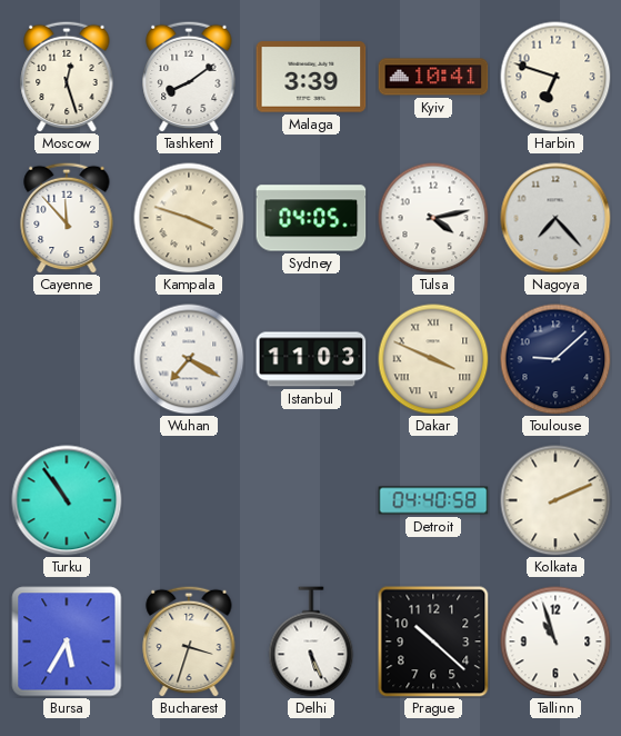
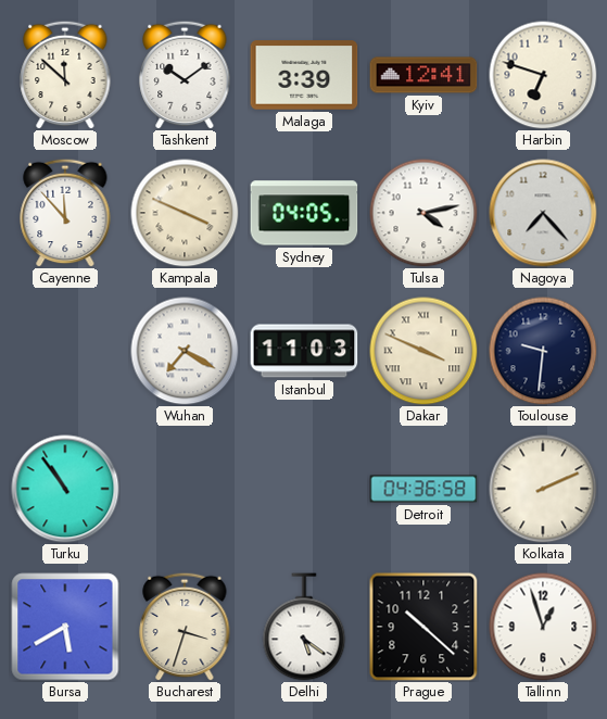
Moscow: 12:27 -> 11:52 (65, 75)
Tashkent: 8:09 -> 10:09 (185, 75)
Kyiv: 10:41 -> 12:41 (423, 75)
Kampala: 3:48 -> 3:49 (185, 213)
Toulouse: 9:08 -> 9:31 (543, 351)
Detroit: 04:40 -> 04:36 (423, 489)
Bursa: 5:35 -> 5:40 (65, 627)
Delhi: 5:26 -> 5:21 (304, 627)
Tallinn: 10:57 -> 12:57 (543, 627)
